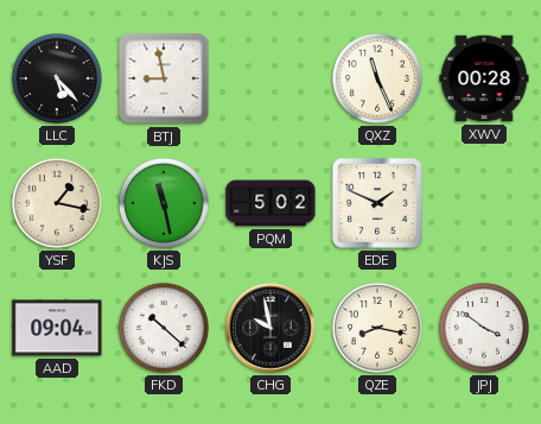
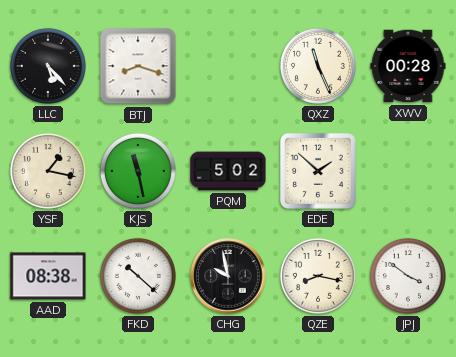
BTJ: 8:58 -> 8:18 (138, 66)
EDE: 1:49 -> 1:52 (318, 171)
AAD: 09:04 -> 08:38 (48, 276)
